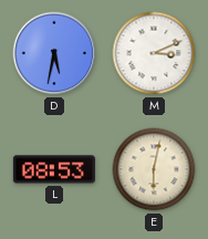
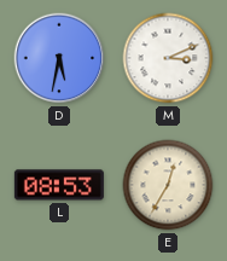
E: 6:02 -> 12:35 (168, 185)
